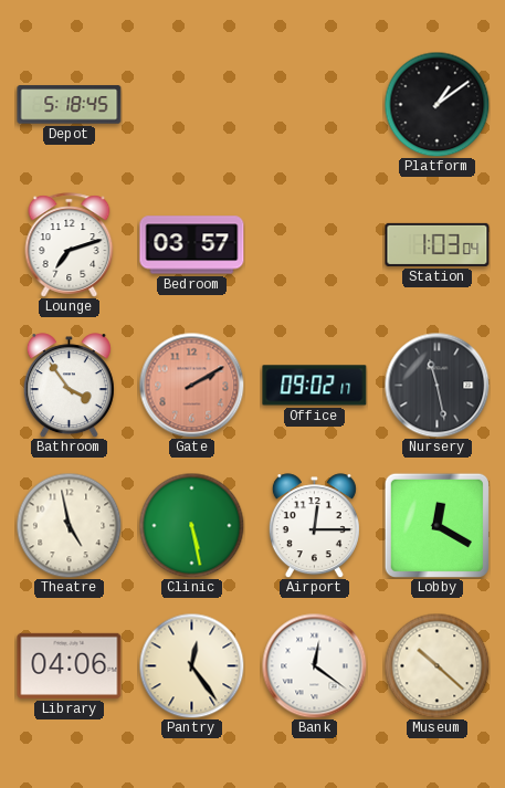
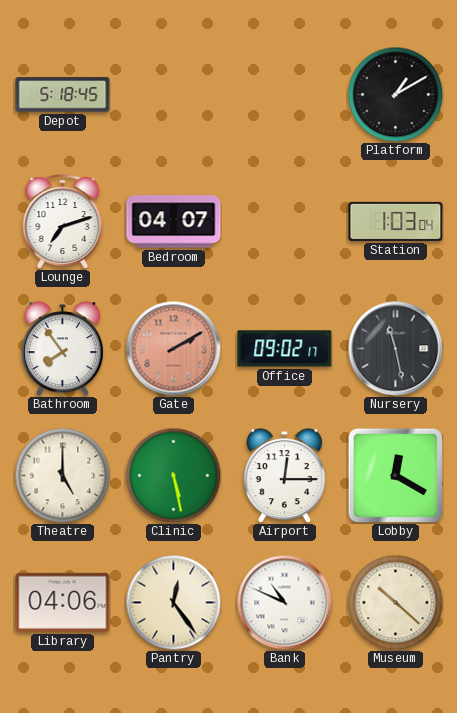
Platform: 1:09 -> 1:10 (395, 94)
Bedroom: 03:57 -> 04:07 (174, 222)
Bathroom: 3:54 -> 7:54 (62, 349)
Theatre: 4:58 -> 5:00 (62, 475)
Bank: 12:21 -> 10:49 (284, 602)
